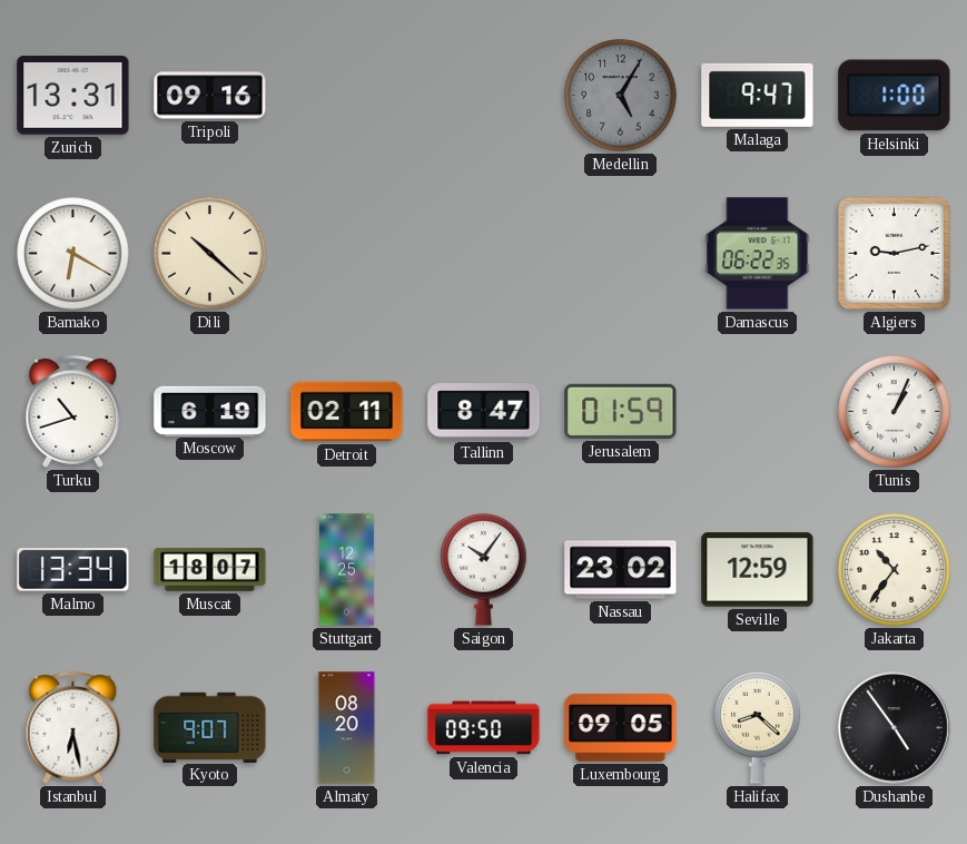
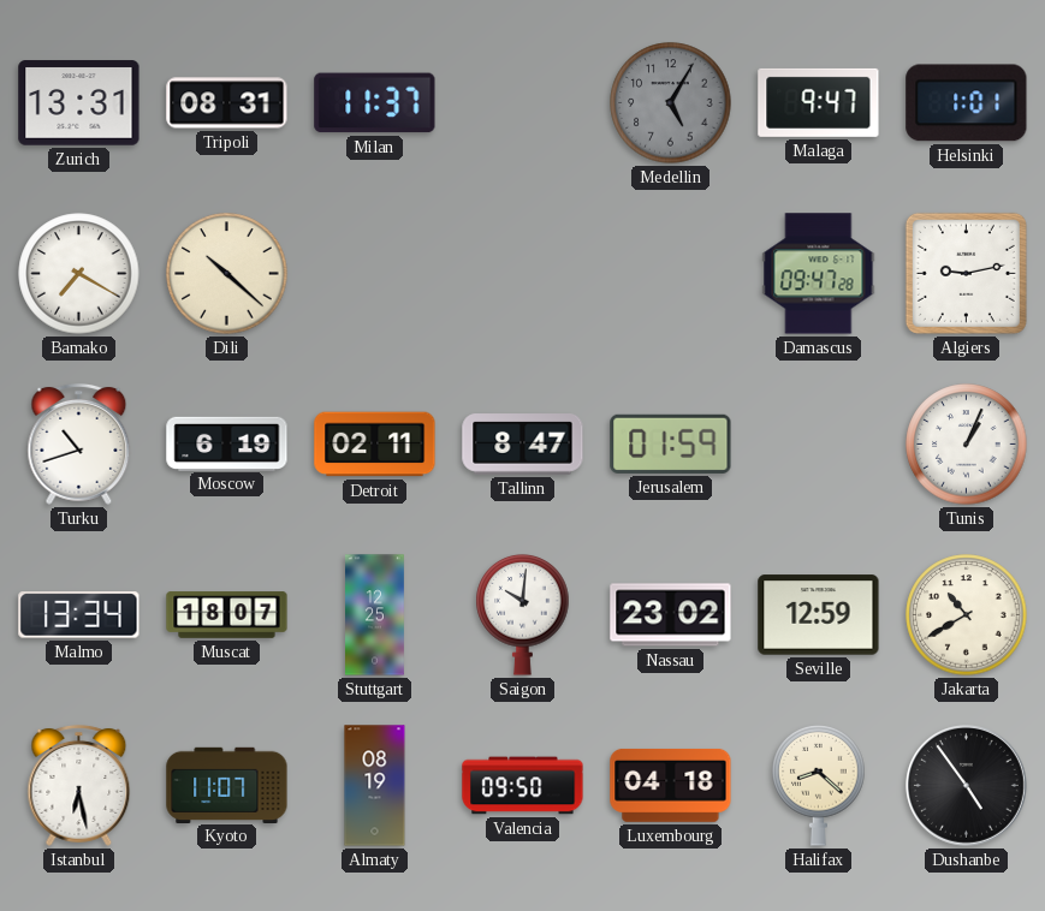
Tripoli: 09:16 -> 08:31 (227, 103)
Milan: none -> 11:37 (375, 103)
Helsinki: 1:00 -> 1:01 (967, 103)
Bamako: 6:20 -> 7:20 (79, 274)
Damascus: 06:22 -> 09:47 (819, 274)
Saigon: 10:06 -> 10:01 (523, 615)
Jakarta: 10:36 -> 10:40 (967, 615)
Kyoto: 9:07 -> 11:07 (227, 785)
Almaty: 08:20 -> 08:19 (375, 786)
Luxembourg: 09:05 -> 04:18 (671, 785)
